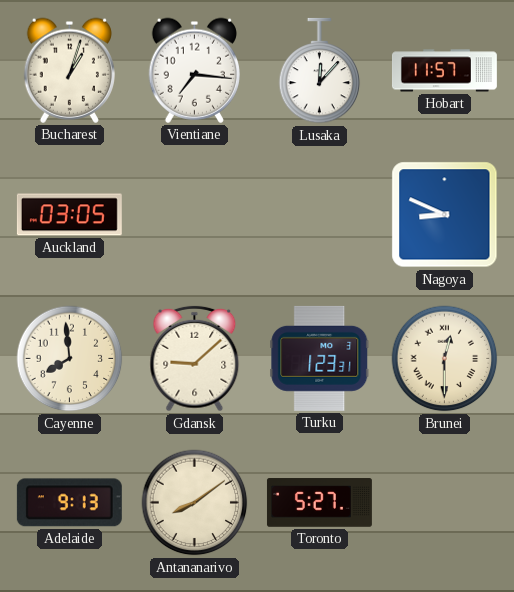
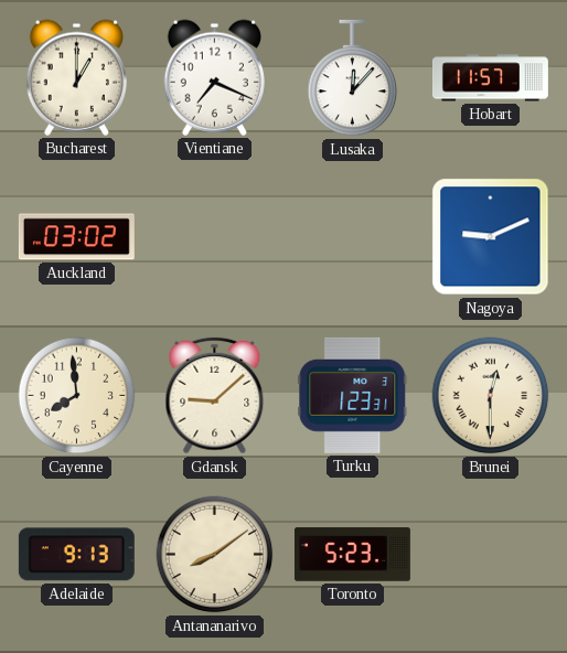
Bucharest: 1:03 -> 1:00 (76, 77)
Vientiane: 7:16 -> 7:19 (214, 77)
Auckland: 03:05 -> 03:02 (76, 237)
Nagoya: 8:49 -> 9:11 (491, 237)
Toronto: 5:27 -> 5:23 (352, 555)
